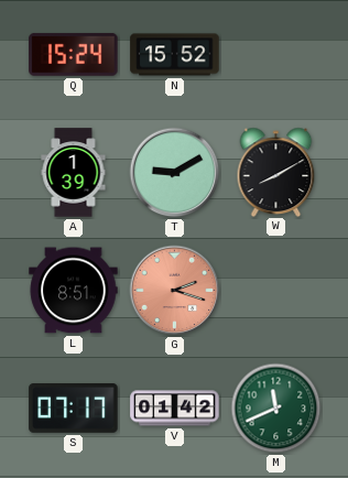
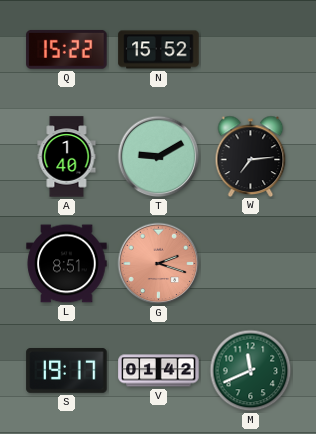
Q: 15:24 -> 15:22 (67, 49)
A: 1:39 -> 1:40 (67, 157)
W: 8:10 -> 7:14 (251, 156)
S: 07:17 -> 19:17 (67, 371)
